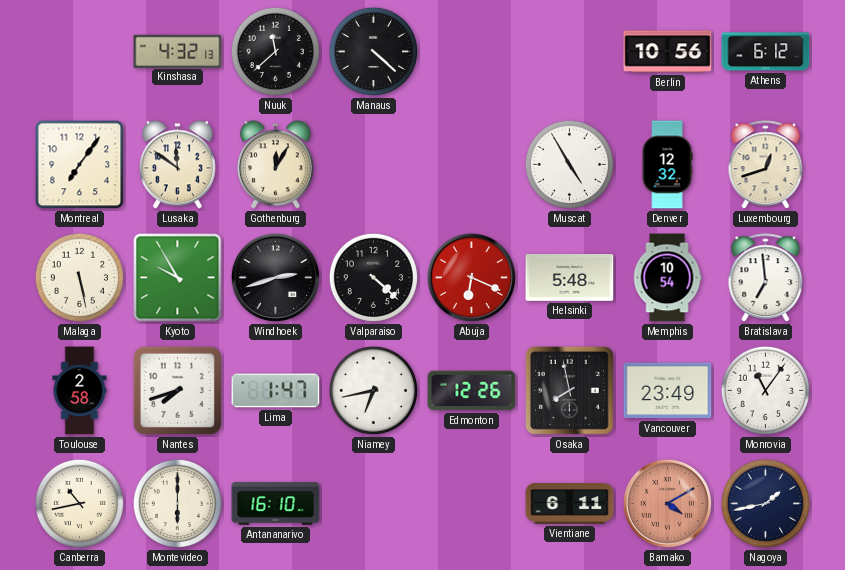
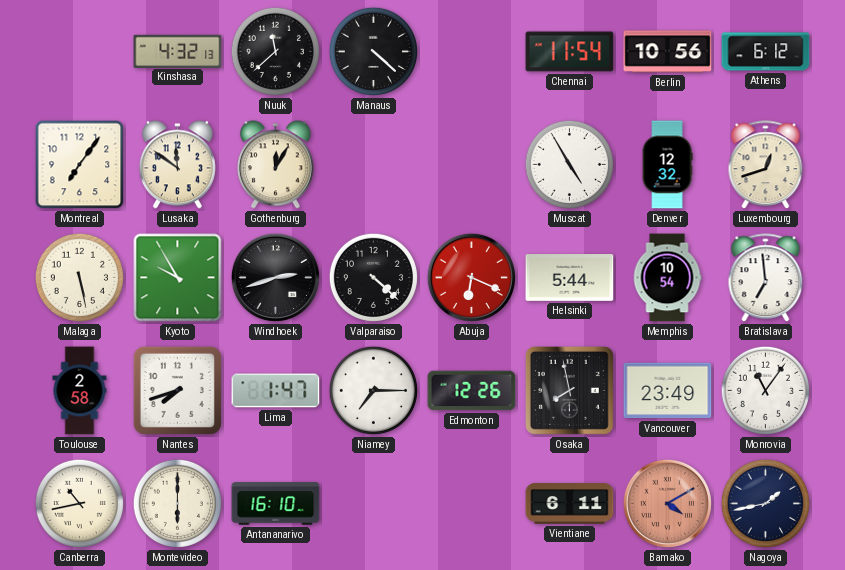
Chennai: none -> 11:54 (570, 52)
Helsinki: 5:48 -> 5:44 (570, 278)
Niamey: 6:43 -> 7:15 (373, 390)
